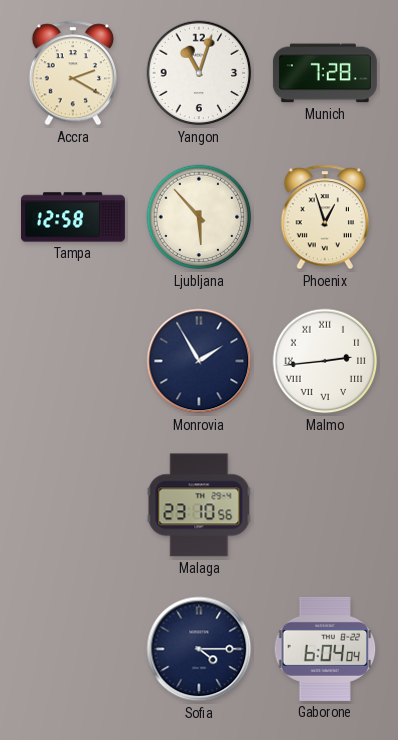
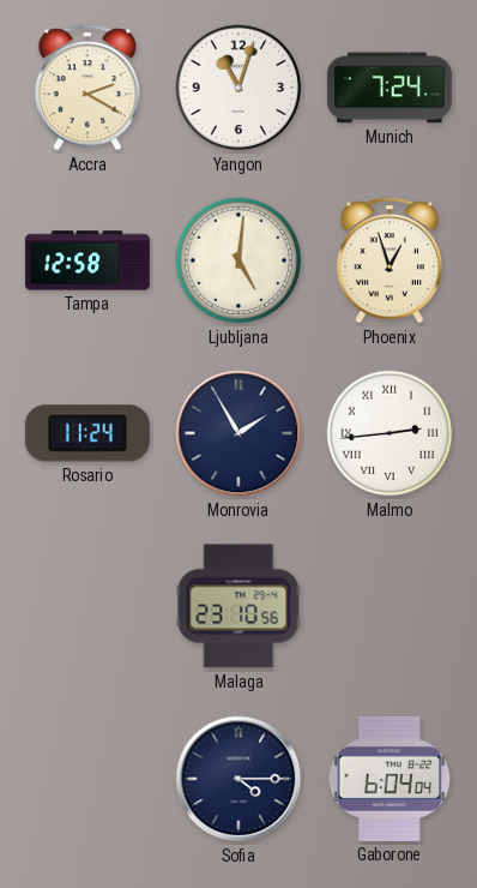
Munich: 7:28 -> 7:24 (390, 88)
Ljubljana: 5:53 -> 5:01 (238, 260)
Rosario: none -> 11:24 (87, 433)
